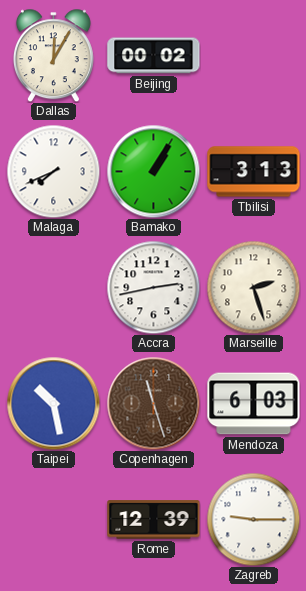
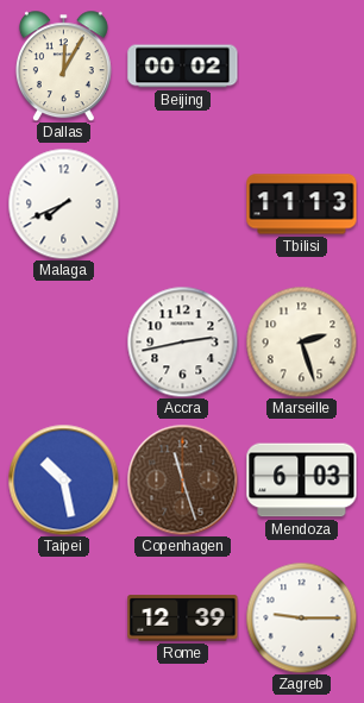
Bamako: 1:05 -> none (153, 171)
Tbilisi: 3:13 -> 11:13 (302, 205)
